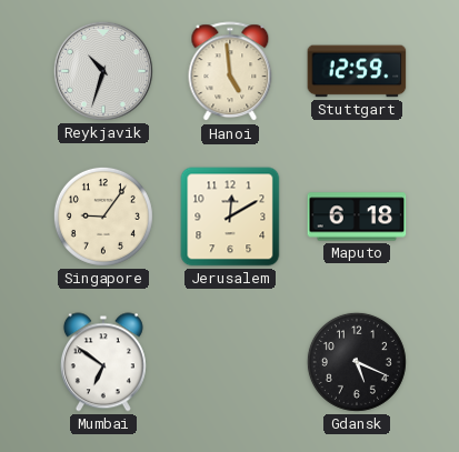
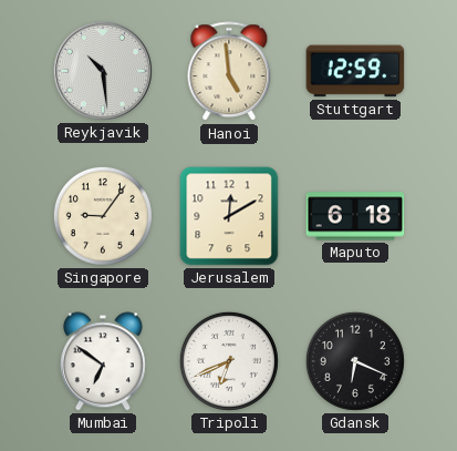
Reykjavik: 10:33 -> 10:29 (103, 71)
Tripoli: none -> 6:41 (229, 361)
Gdansk: 5:19 -> 6:19 (355, 361)
